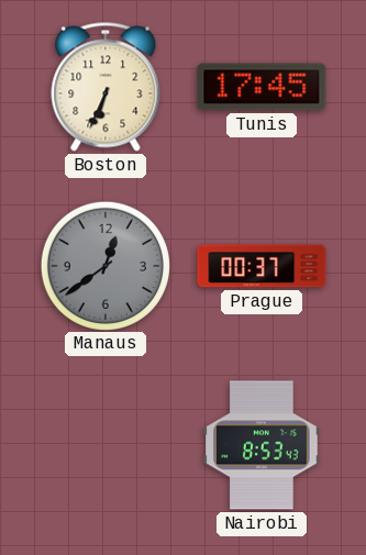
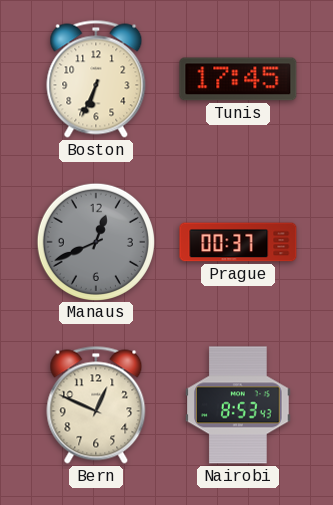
Manaus: 12:39 -> 12:41 (95, 241)
Bern: none -> 12:49 (96, 405)
